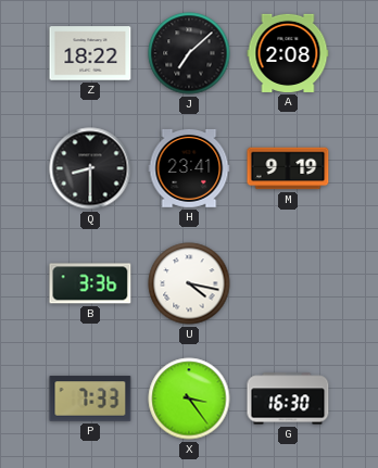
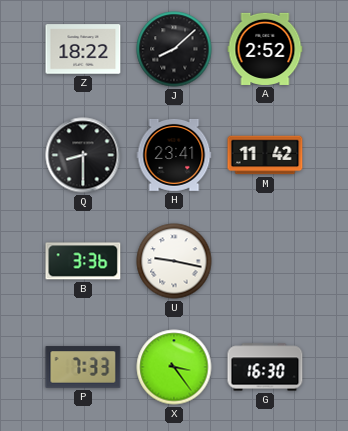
J: 7:08 -> 8:08 (174, 49)
A: 2:08 -> 2:52 (265, 49)
M: 9:19 -> 11:42 (265, 155)
U: 4:17 -> 9:17 (174, 261)
